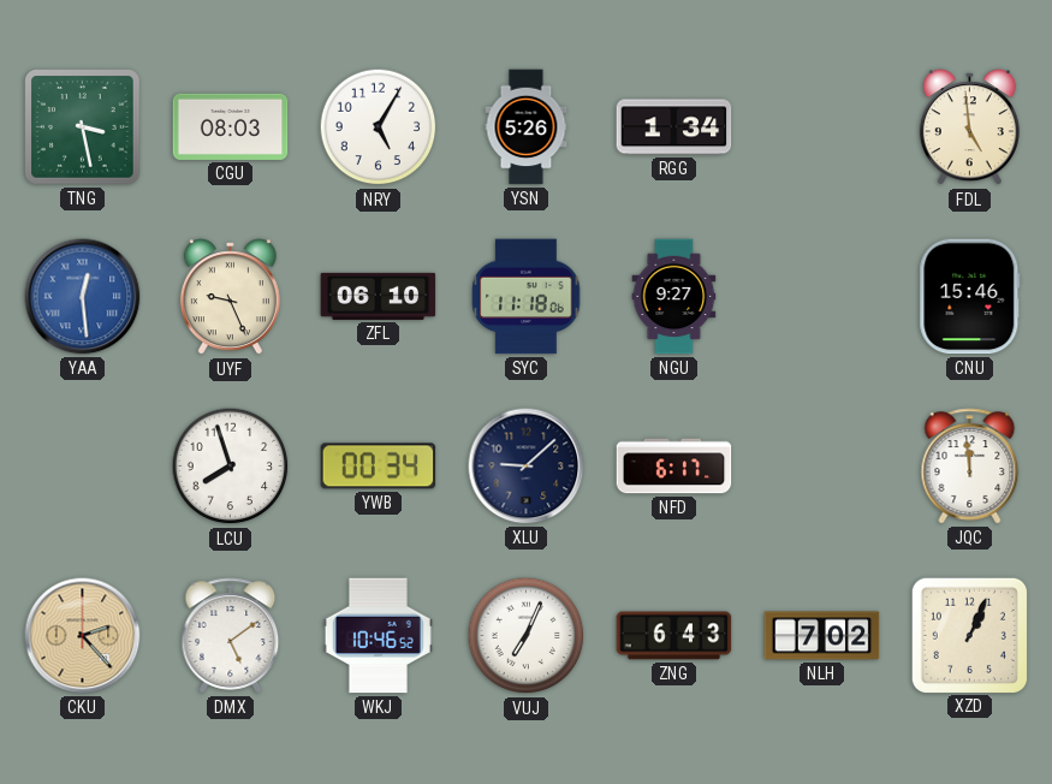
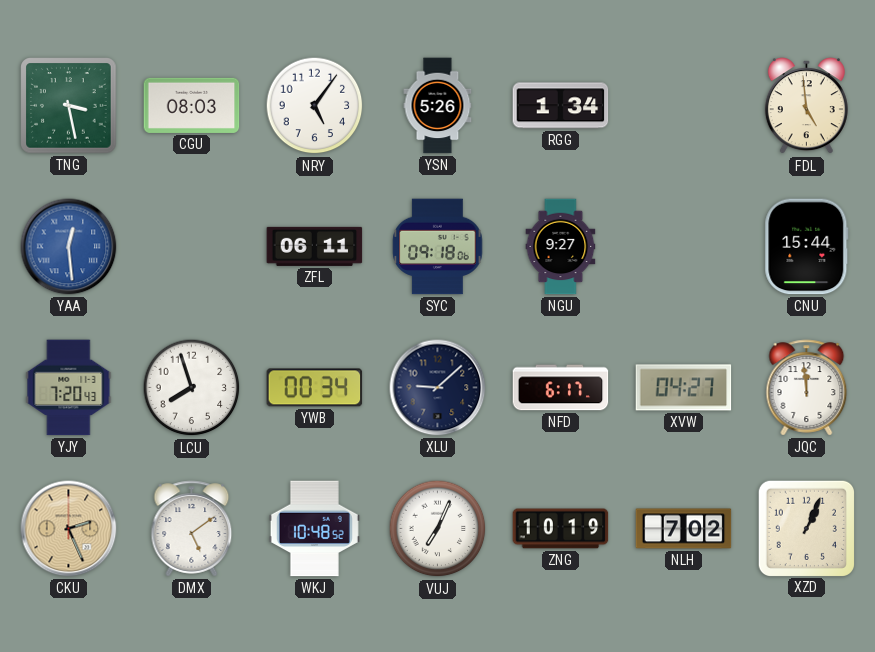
NRY: 5:05 -> 5:06 (315, 106)
UYF: 9:26 -> none (230, 297)
ZFL: 06:10 -> 06:11 (315, 246)
SYC: 11:18 -> 09:18 (438, 247)
CNU: 15:46 -> 15:44 (807, 247)
YJY: none -> 7:20 (69, 388)
XVW: none -> 04:27 (684, 388)
CKU: 2:23 -> 2:26 (69, 529)
WKJ: 10:46 -> 10:48 (314, 529)
ZNG: 6:43 -> 10:19 (561, 529)
